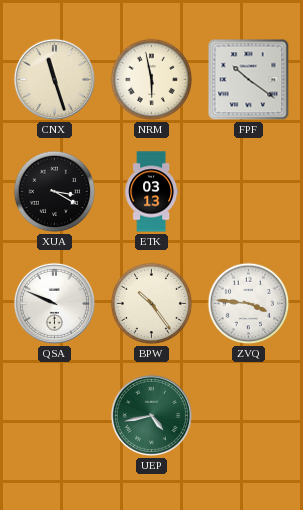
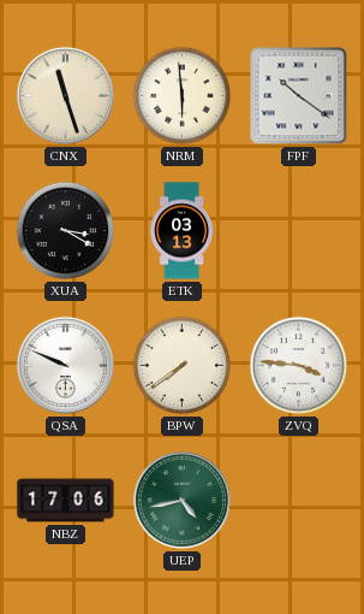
NRM: 5:58 -> 5:59 (183, 96)
BPW: 10:24 -> 7:39 (183, 366)
NBZ: none -> 17:06 (66, 501)
